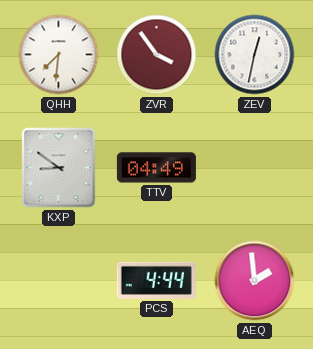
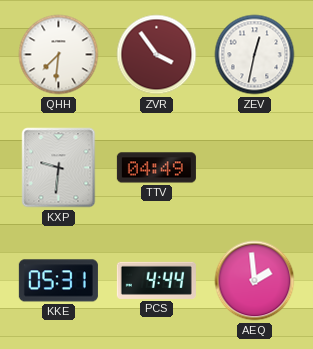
KXP: 8:51 -> 9:31 (59, 168)
KKE: none -> 05:31 (58, 281)
